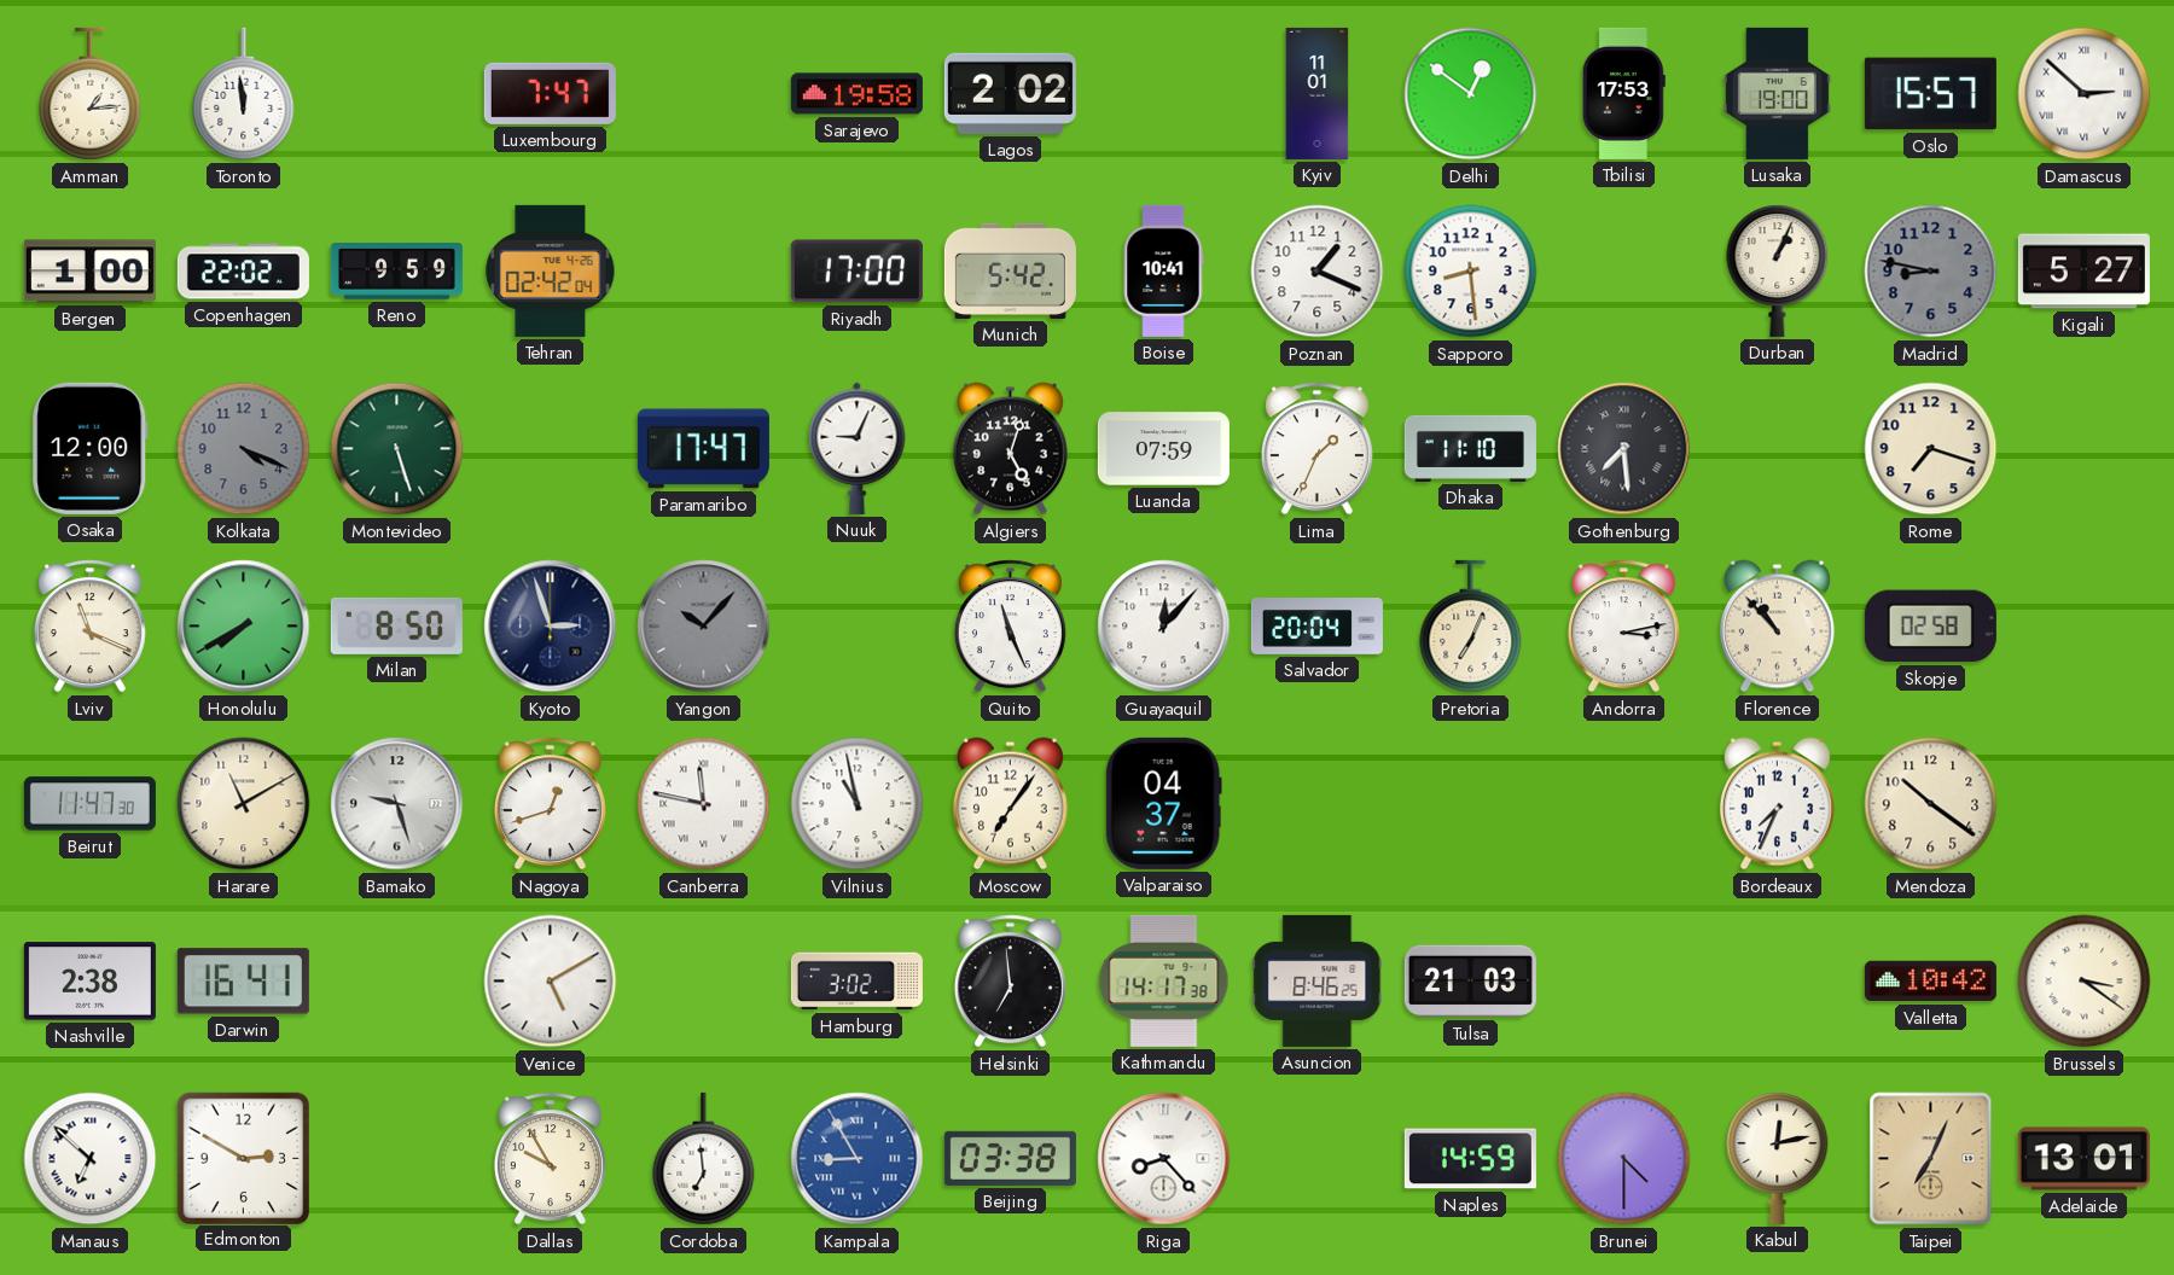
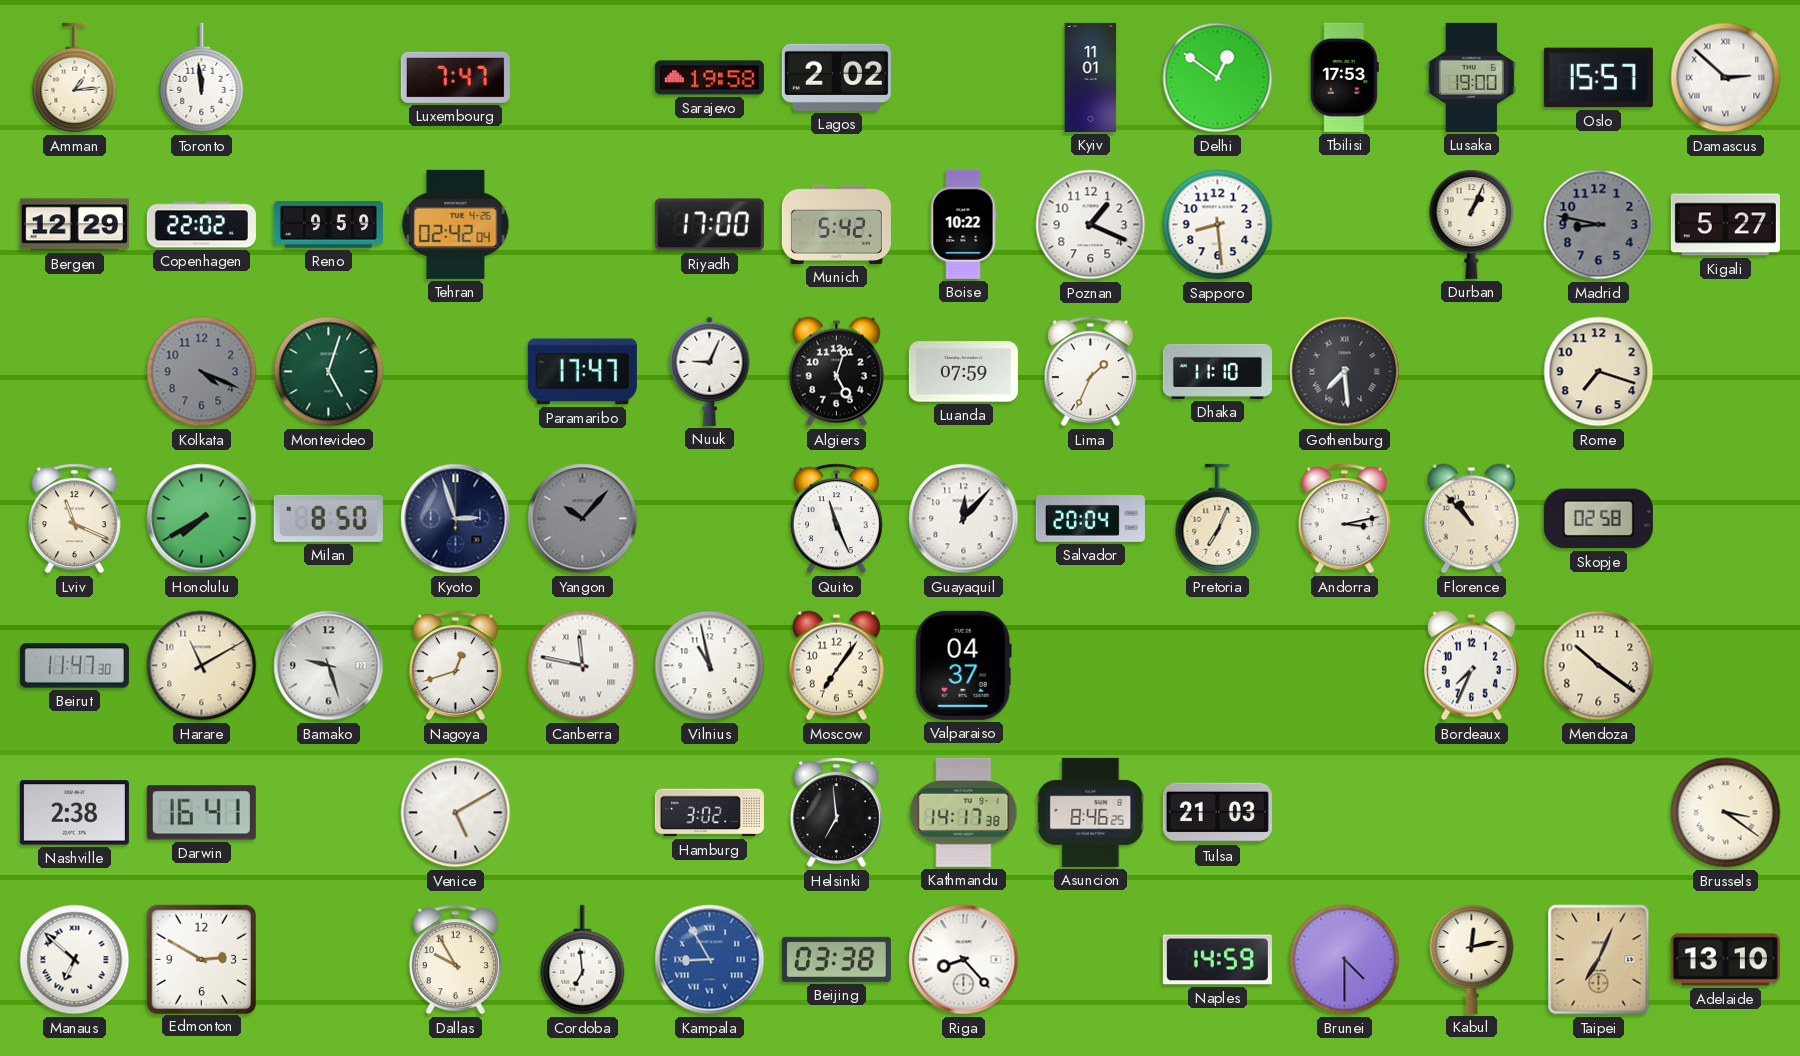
Bergen: 1:00 -> 12:29 (74, 225)
Boise: 10:41 -> 10:22 (963, 224)
Osaka: 12:00 -> none (91, 448)
Montevideo: 5:27 -> 5:03 (329, 372)
Valletta: 10:42 -> none (1930, 982)
Adelaide: 13:01 -> 13:10 (1725, 960)
